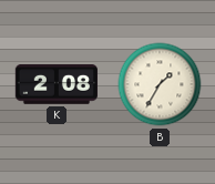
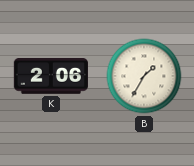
K: 2:08 -> 2:06 (50, 77)
